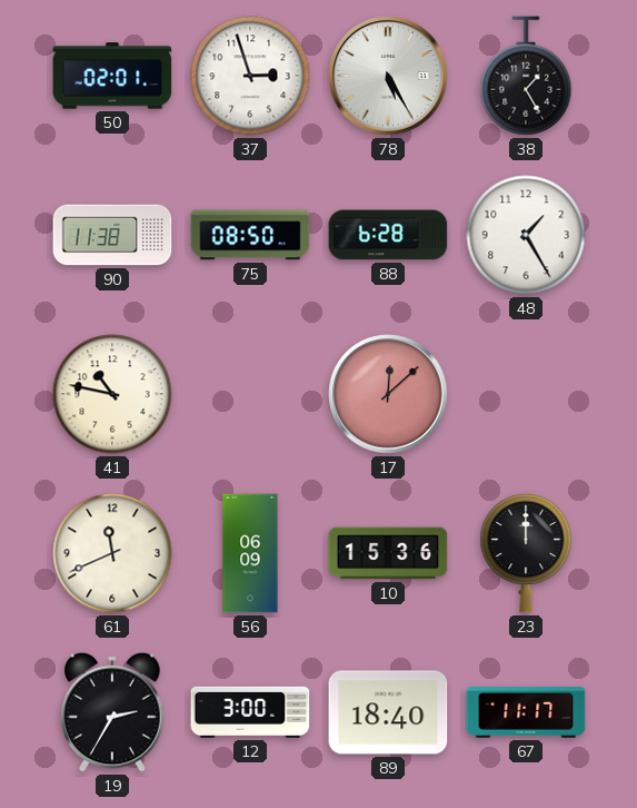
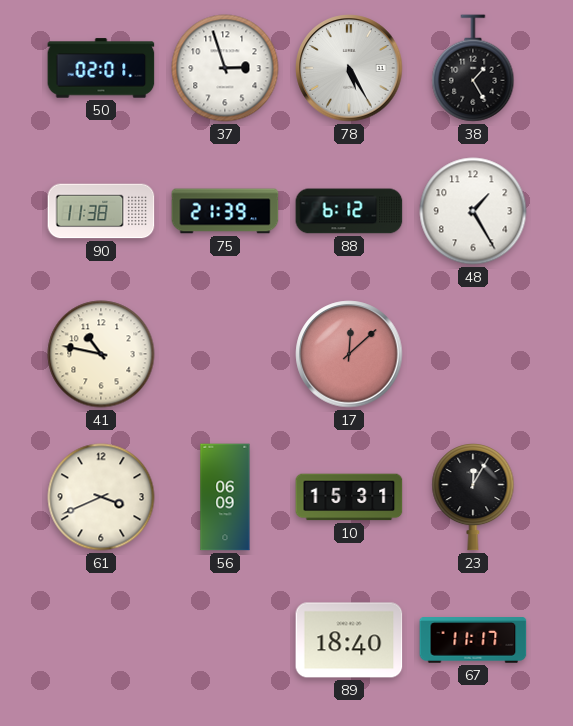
75: 08:50 -> 21:39 (225, 211)
88: 6:28 -> 6:12 (349, 211)
61: 11:41 -> 3:41 (101, 497)
10: 15:36 -> 15:31 (349, 497)
23: 12:00 -> 12:05 (473, 498)
19: 2:35 -> none (112, 712)
12: 3:00 -> none (250, 712)
